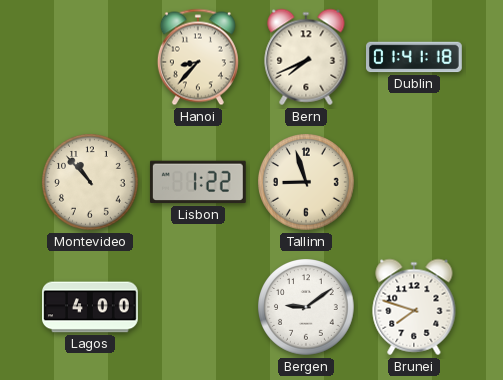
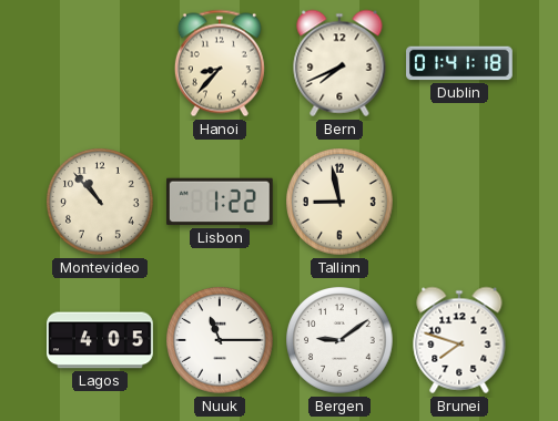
Tallinn: 8:57 -> 8:58 (341, 203)
Lagos: 4:00 -> 4:05 (101, 340)
Nuuk: none -> 11:15 (221, 341)
